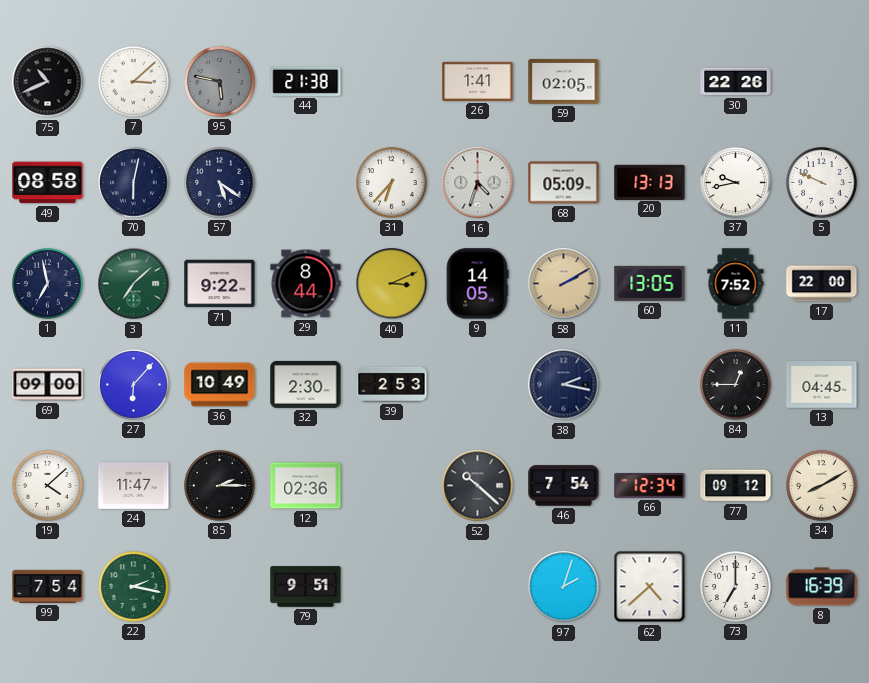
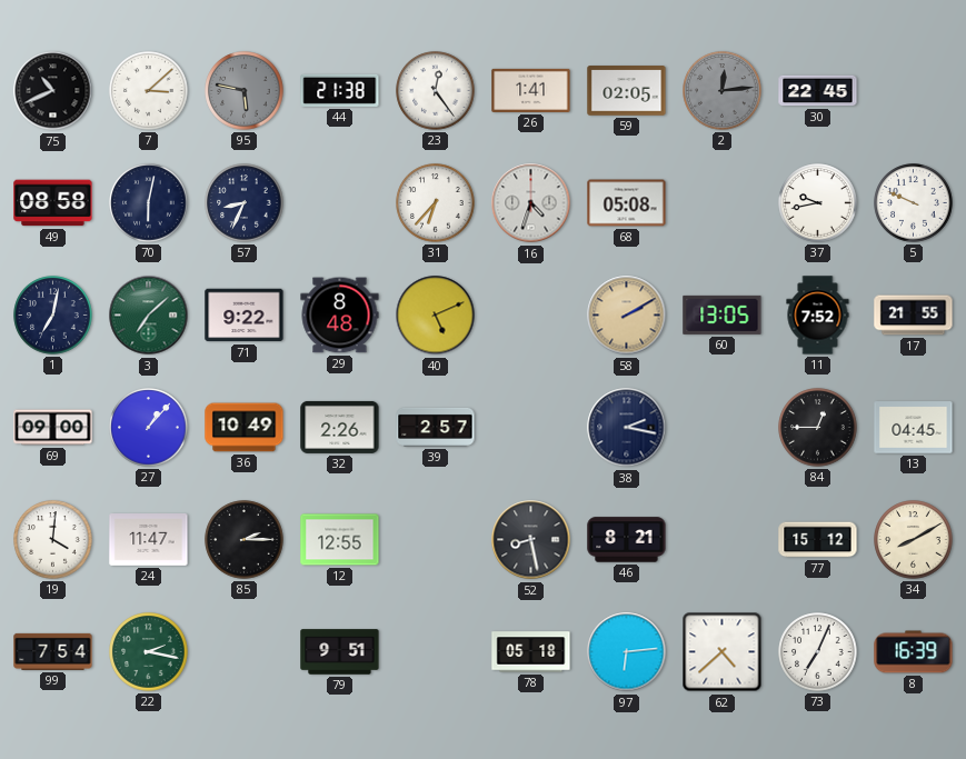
23: none -> 12:24 (436, 91)
2: none -> 12:14 (723, 91)
30: 22:26 -> 22:45 (818, 91)
57: 5:21 -> 8:34 (245, 203)
68: 05:09 -> 05:08 (627, 203)
20: 13:13 -> none (650, 182)
1: 6:58 -> 7:02 (53, 316)
29: 8:44 -> 8:48 (340, 316)
40: 3:11 -> 5:11 (436, 316)
9: 14:05 -> none (477, 284)
17: 22:00 -> 21:55 (914, 316)
27: 6:07 -> 1:07 (149, 428)
32: 2:30 -> 2:26 (340, 427)
39: 2:53 -> 2:57 (436, 427)
19: 4:08 -> 4:01 (53, 540)
12: 02:36 -> 12:55 (340, 540)
52: 10:22 -> 8:28 (531, 540)
46: 7:54 -> 8:21 (627, 540)
66: 12:34 -> none (650, 486)
77: 09:12 -> 15:12 (818, 540)
78: none -> 05:18 (531, 652)
97: 2:03 -> 6:14 (627, 652)
73: 7:00 -> 7:04 (818, 652)
